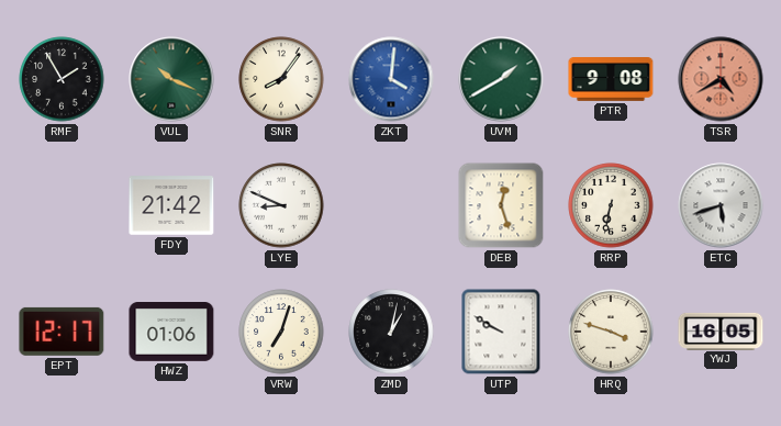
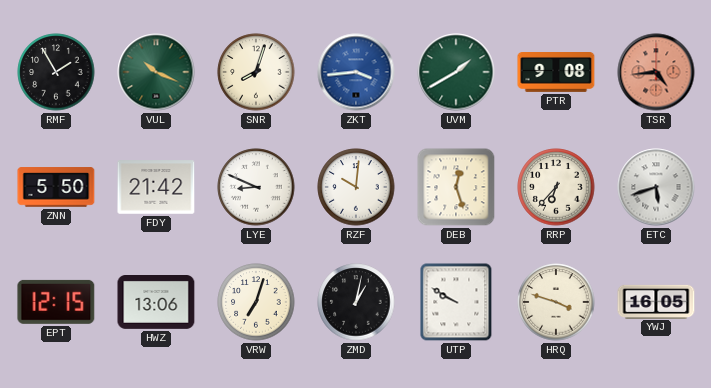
SNR: 8:06 -> 8:03 (256, 72)
ZKT: 4:01 -> 3:44 (356, 72)
TSR: 4:40 -> 4:44 (656, 72)
ZNN: none -> 5:50 (56, 187)
RZF: none -> 10:01 (356, 187)
RRP: 6:32 -> 6:37 (556, 187)
EPT: 12:17 -> 12:15 (56, 302)
HWZ: 01:06 -> 13:06 (156, 303)
